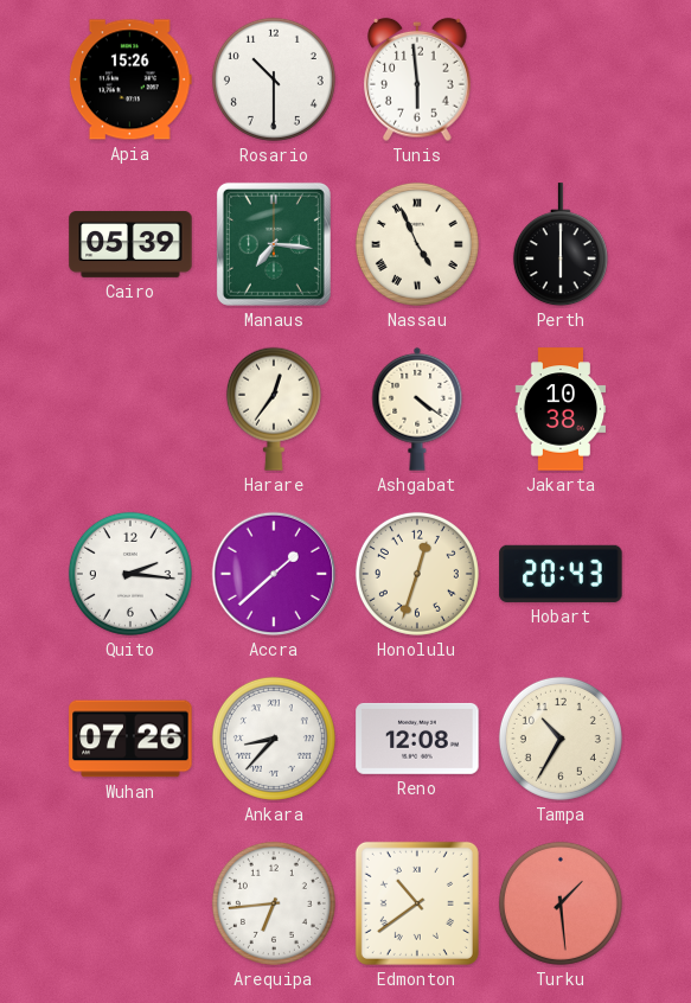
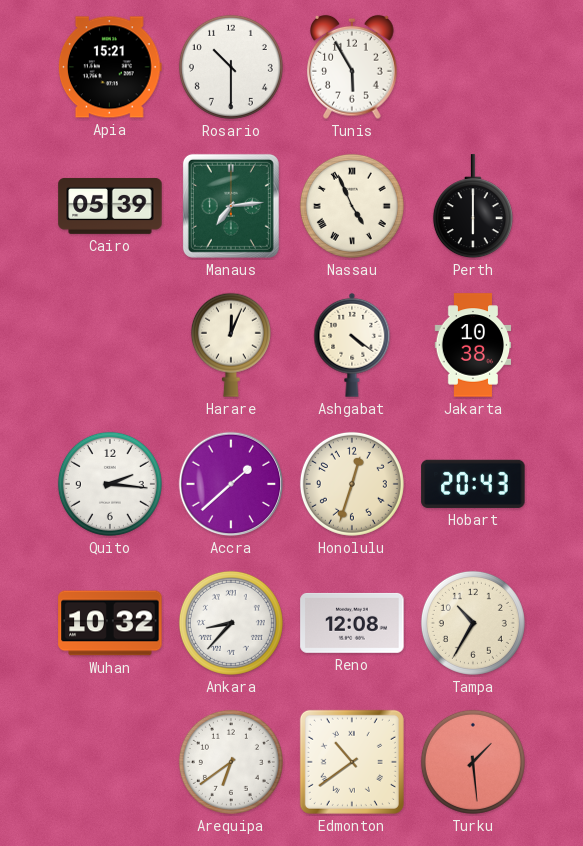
Apia: 15:26 -> 15:21 (110, 67)
Tunis: 5:59 -> 5:55 (353, 67)
Manaus: 7:16 -> 7:14 (231, 206)
Harare: 12:36 -> 12:04 (231, 345)
Wuhan: 07:26 -> 10:32 (110, 623)
Arequipa: 6:44 -> 6:39 (231, 762)
